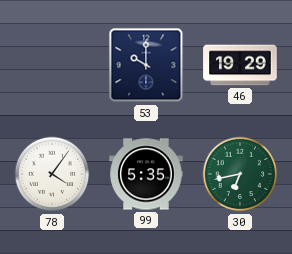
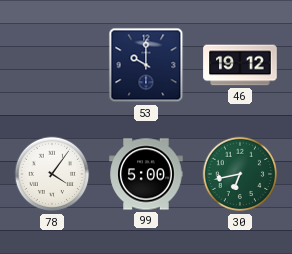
46: 19:29 -> 19:12 (240, 65)
99: 5:35 -> 5:00 (146, 174)
